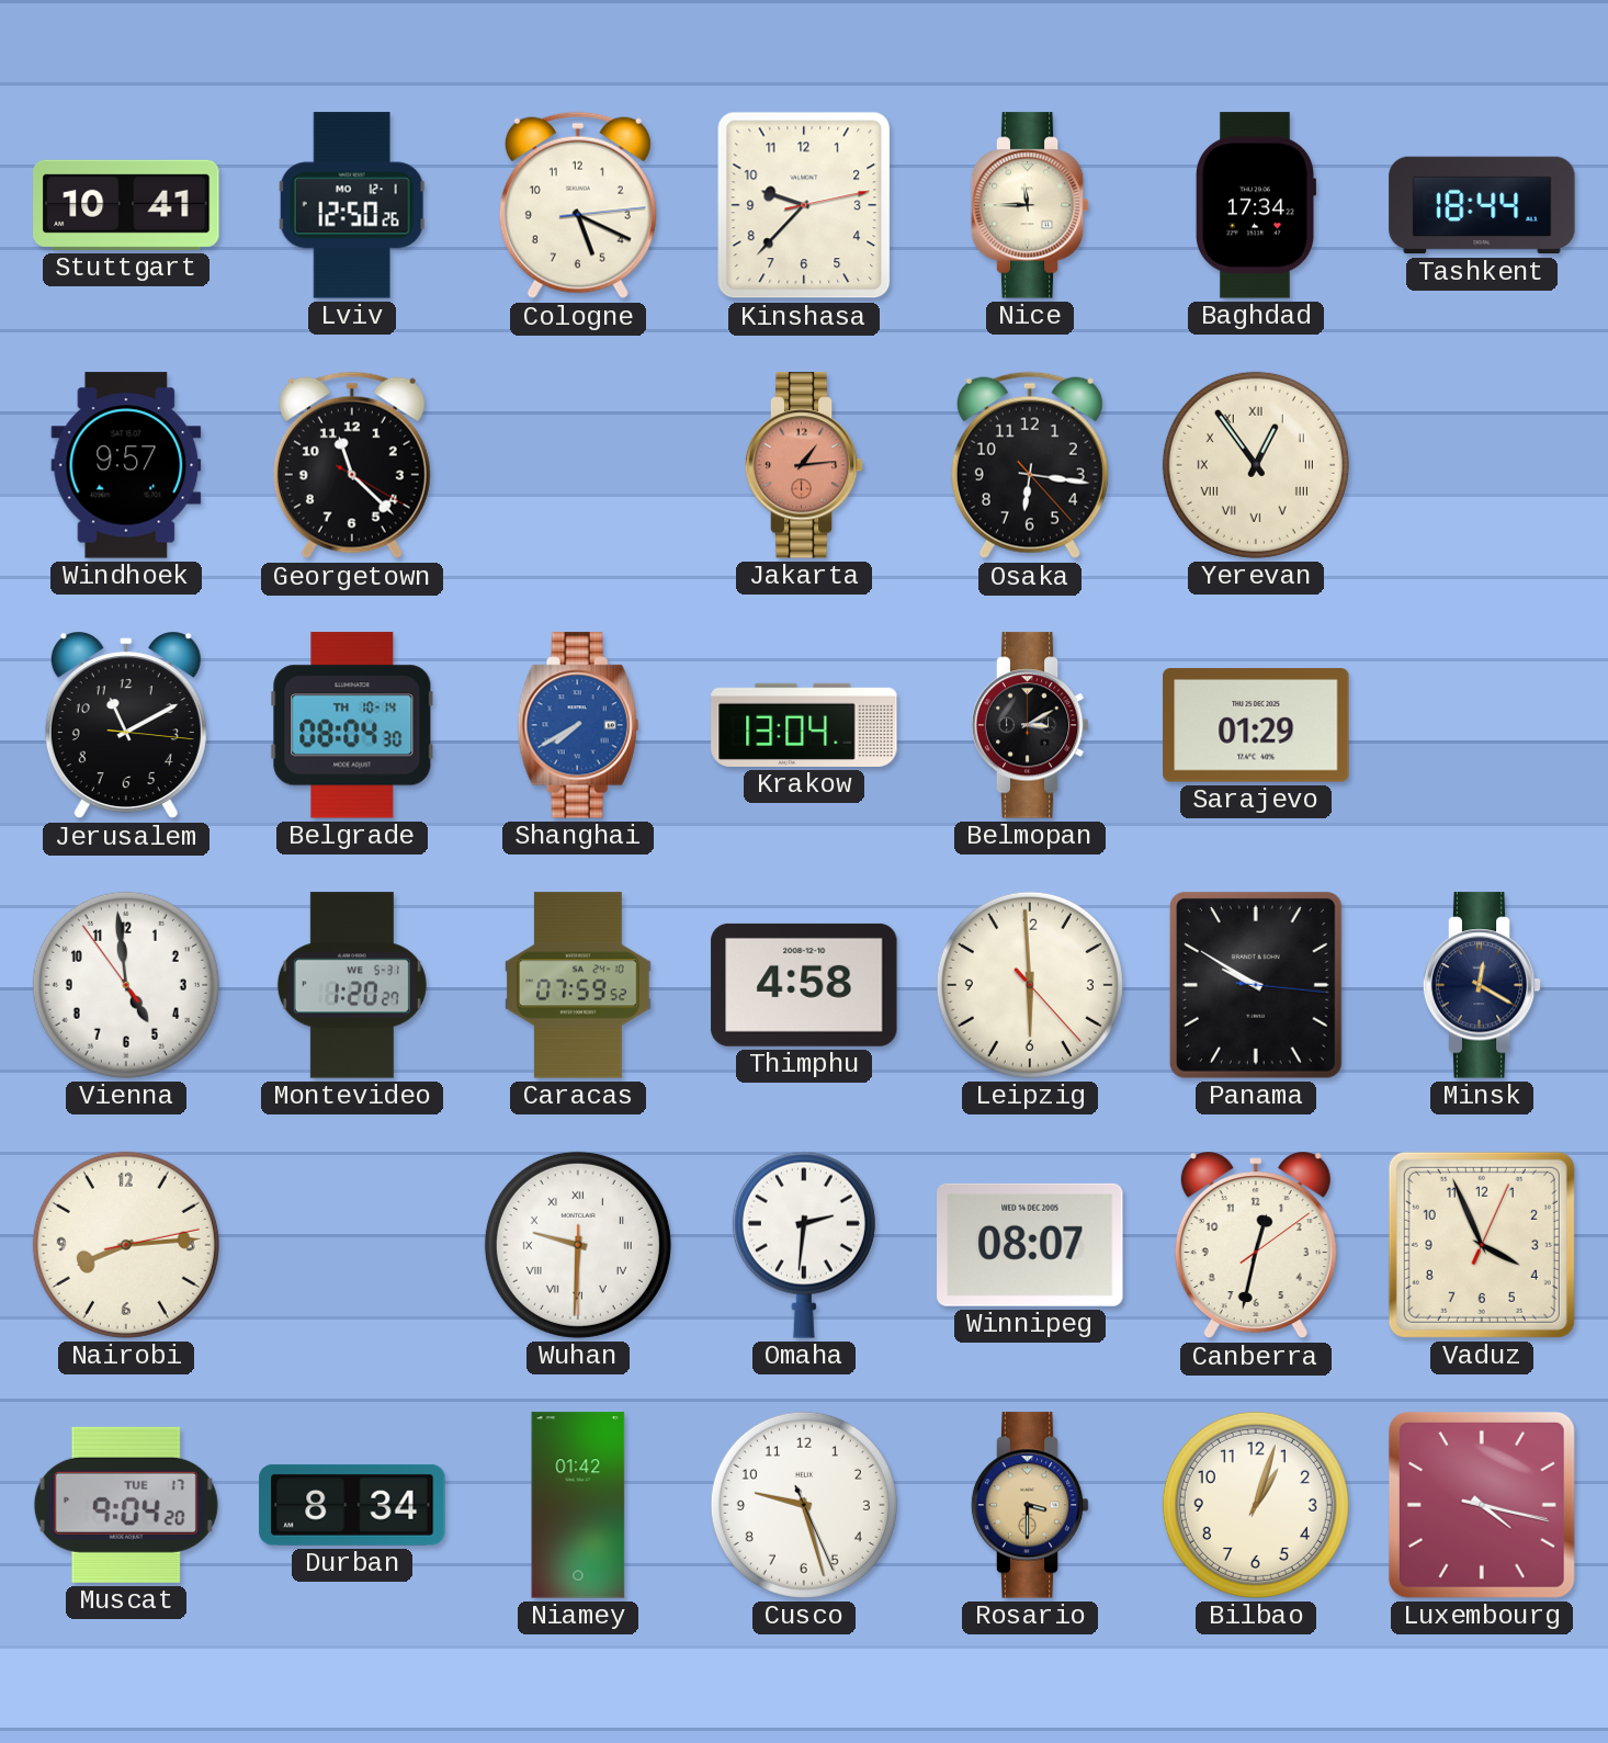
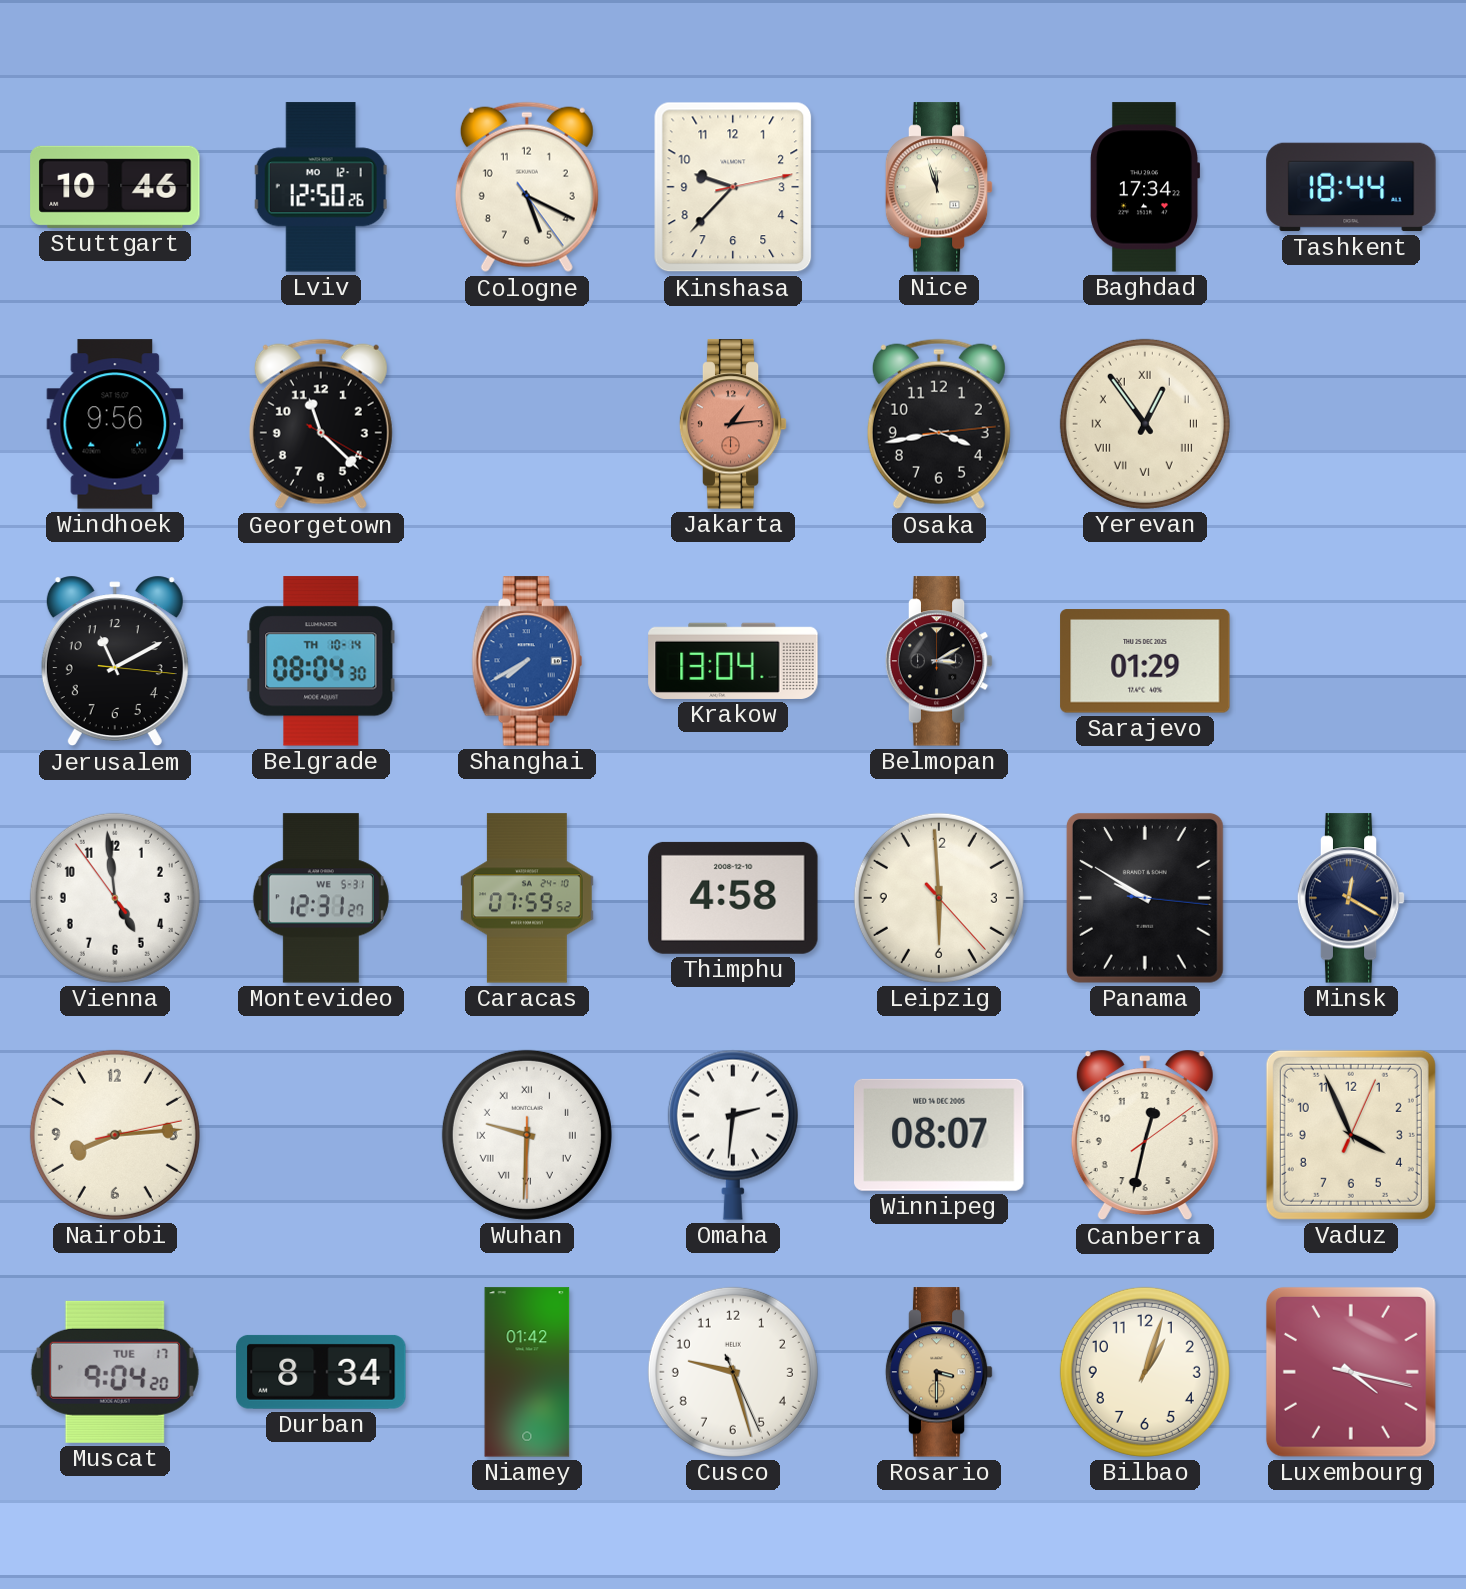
Stuttgart: 10:41 -> 10:46 (115, 187)
Cologne: 5:19:14 -> 5:19:24 (527, 187)
Nice: 11:45 -> 11:57 (939, 187)
Windhoek: 9:57 -> 9:56 (115, 424)
Osaka: 6:16 -> 3:43 (939, 424)
Montevideo: 1:20 -> 12:31 (321, 898)
